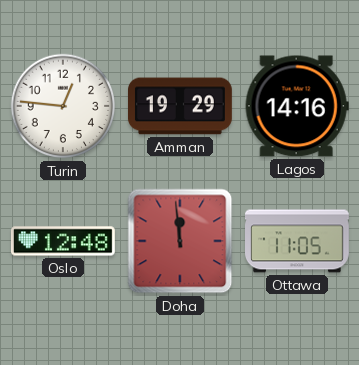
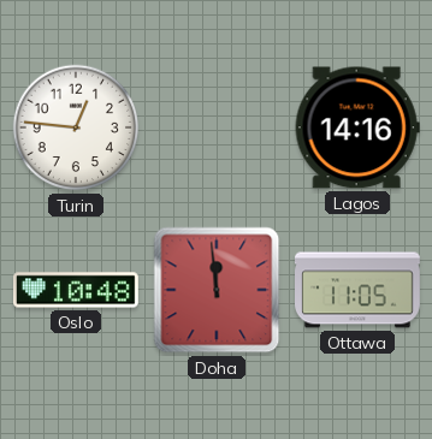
Amman: 19:29 -> none (181, 106)
Oslo: 12:48 -> 10:48 (77, 290)
